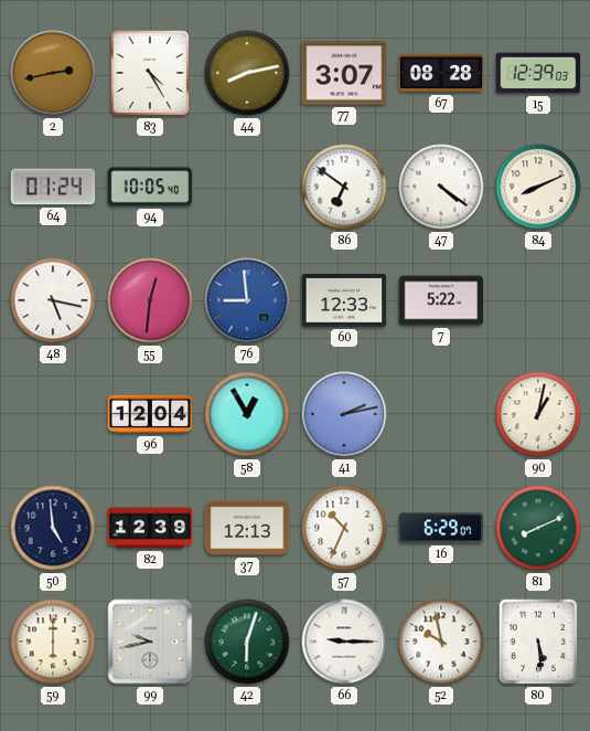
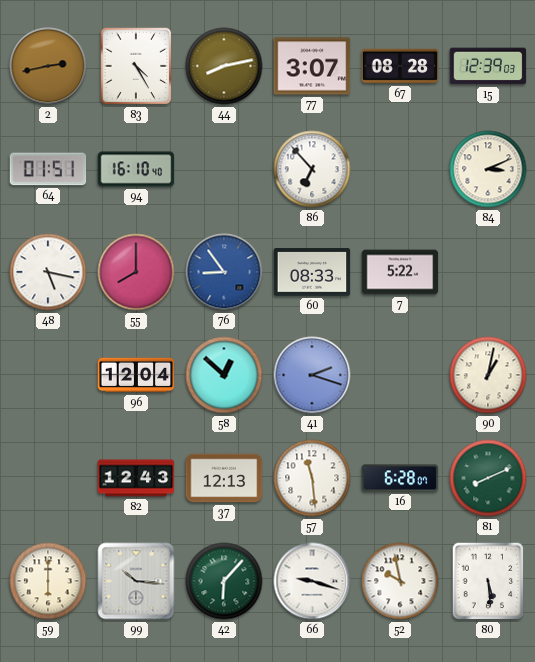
64: 01:24 -> 01:51 (48, 169)
94: 10:05 -> 16:10 (136, 169)
86: 6:51 -> 6:53 (312, 169)
47: 4:21 -> none (441, 187)
84: 8:11 -> 3:11 (488, 169)
55: 12:31 -> 8:00 (136, 272)
76: 8:59 -> 8:54 (224, 272)
60: 12:33 -> 08:33 (312, 272)
58: 12:55 -> 12:52 (224, 375)
41: 2:13 -> 2:18 (312, 375)
50: 4:59 -> none (53, 528)
82: 12:39 -> 12:43 (136, 478)
57: 10:34 -> 11:29 (312, 478)
16: 6:29 -> 6:28 (400, 478)
99: 9:43 -> 10:16 (136, 581)
42: 6:03 -> 6:07 (224, 581)
66: 9:15 -> 9:18 (312, 581)
